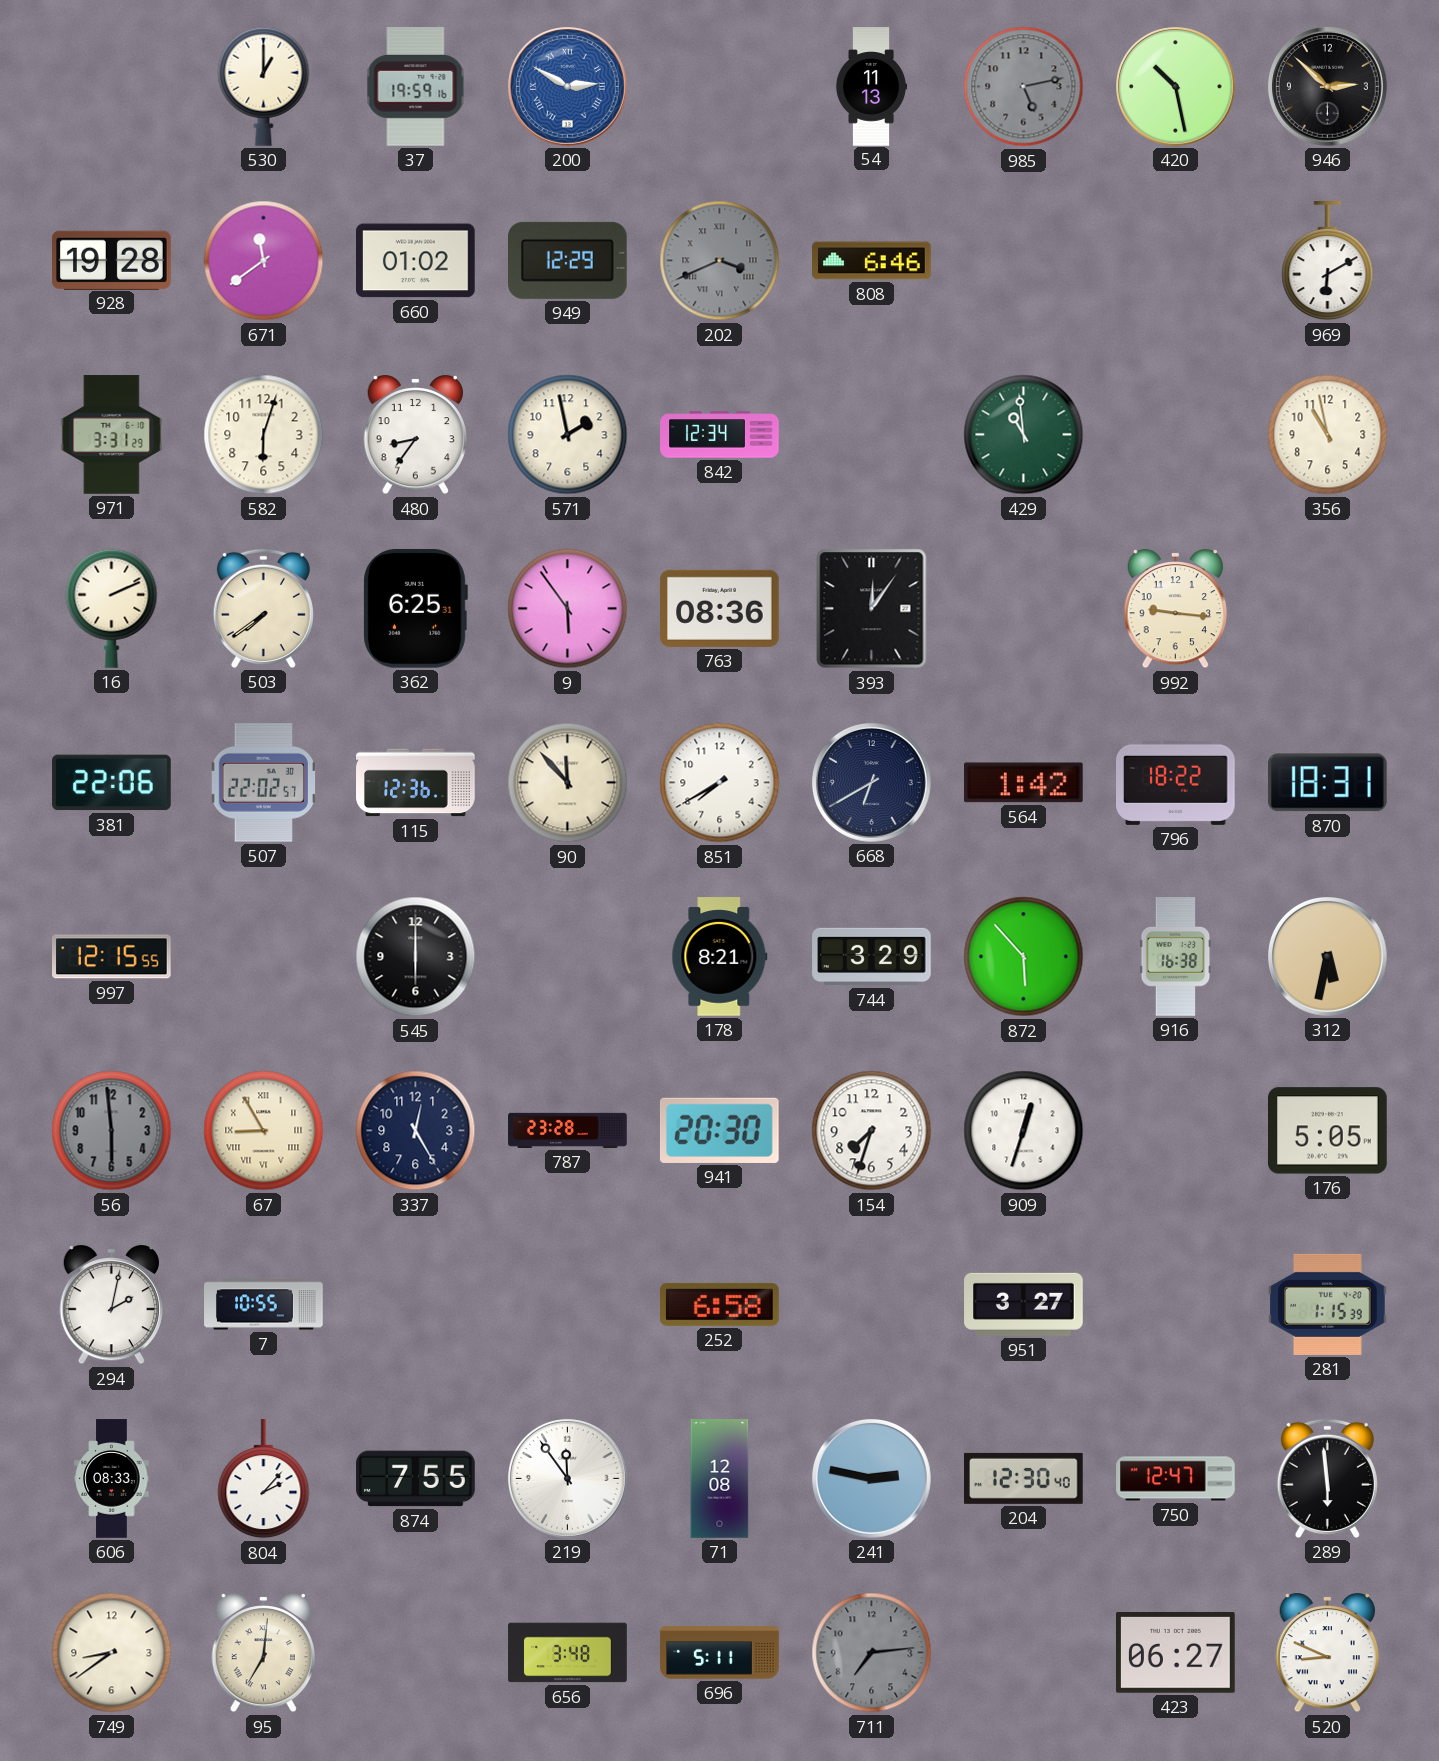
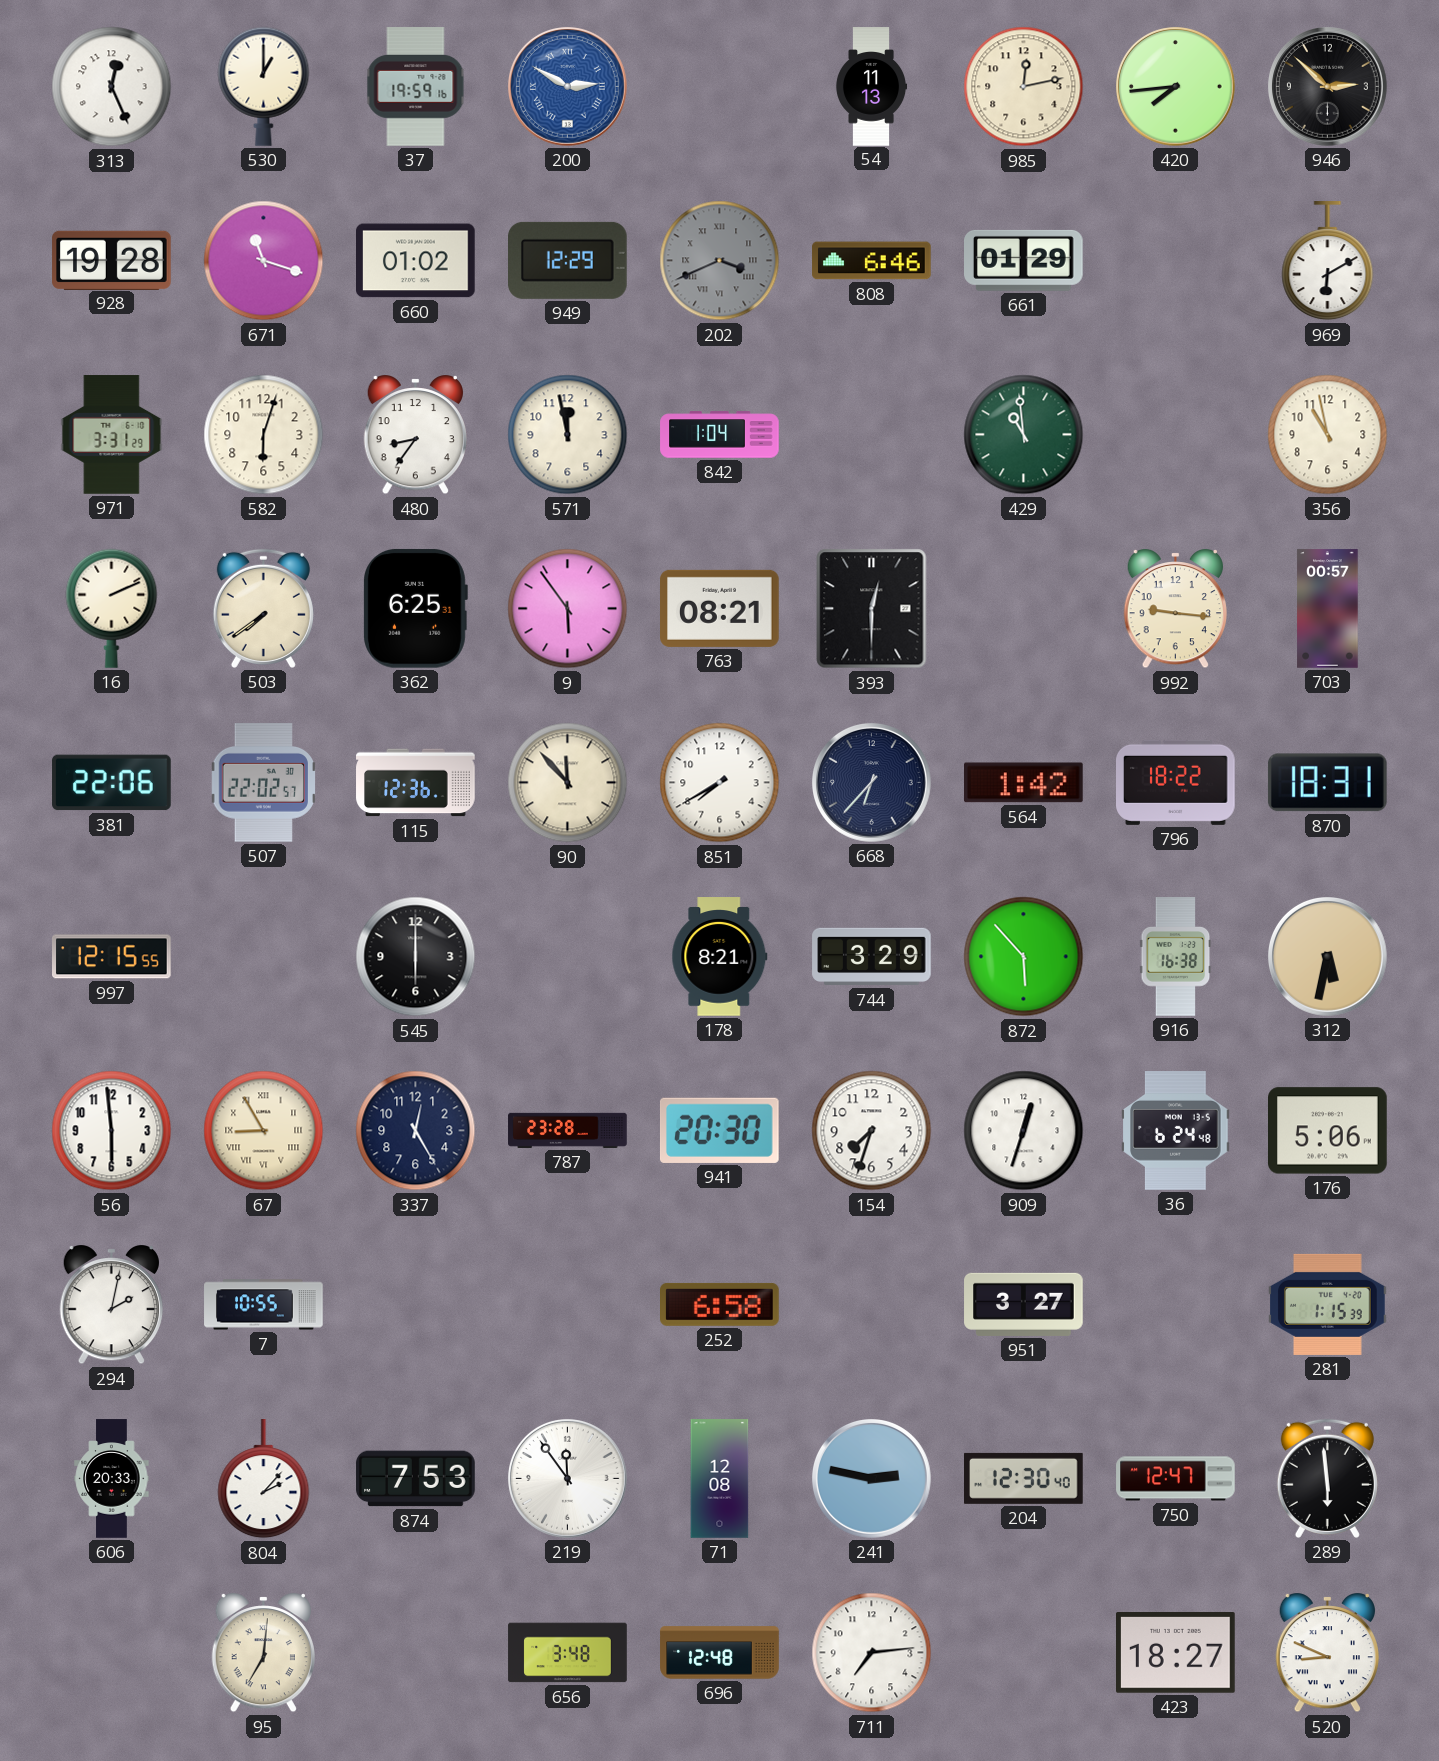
313: none -> 12:26 (112, 87)
985: 5:13 -> 12:13 (1024, 87)
985 dial: grey -> cream (1024, 87)
420: 10:28 -> 7:44 (1176, 87)
671: 11:39 -> 11:18 (264, 261)
661: none -> 01:29 (1024, 260)
571: 1:58 -> 11:58 (568, 435)
842: 12:34 -> 1:04 (720, 435)
763: 08:36 -> 08:21 (720, 608)
393: 12:06 -> 12:30 (872, 609)
703: none -> 00:57 (1328, 609)
668: 6:40 -> 6:37 (872, 783)
56 dial: grey -> white (112, 1131)
36: none -> 6:24 (1176, 1131)
176: 5:05 -> 5:06 (1328, 1131)
606: 08:33 -> 20:33 (112, 1479)
874: 7:55 -> 7:53 (416, 1479)
749: 8:39 -> none (112, 1653)
696: 5:11 -> 12:48 (720, 1653)
711 dial: grey -> white (872, 1653)
423: 06:27 -> 18:27 (1176, 1653)
